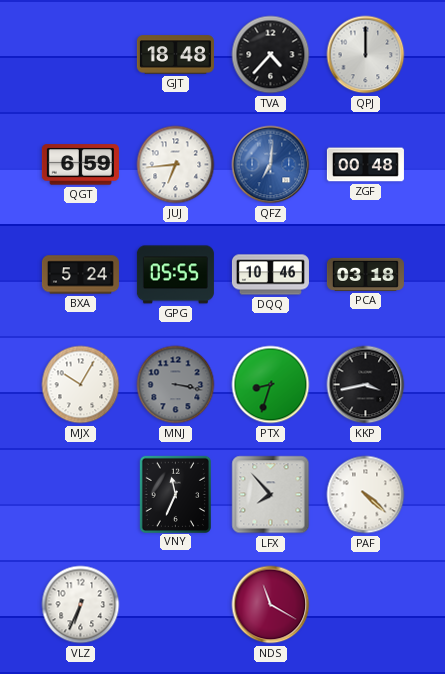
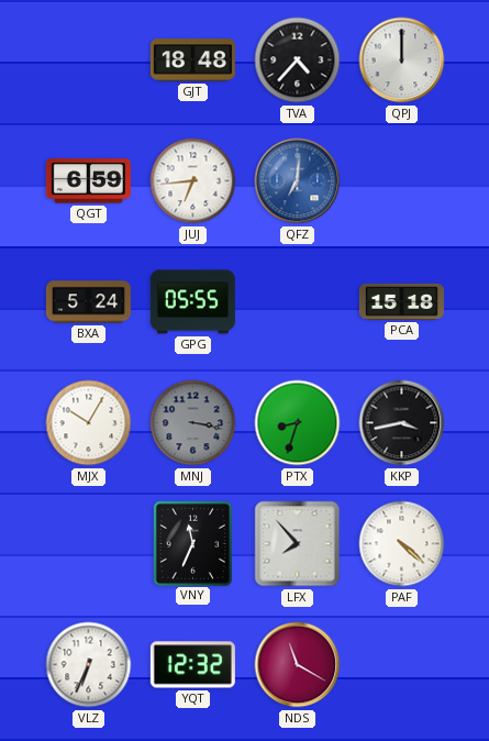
ZGF: 00:48 -> none (365, 165)
DQQ: 10:46 -> none (270, 275)
PCA: 03:18 -> 15:18 (401, 301)
YQT: none -> 12:32 (192, 665)
